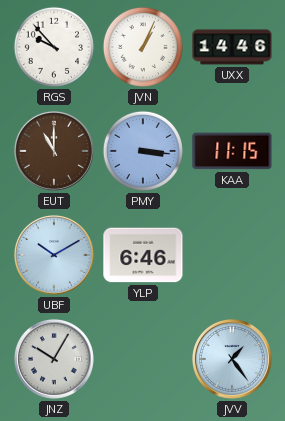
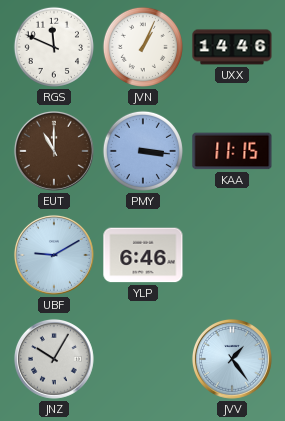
RGS: 9:53 -> 11:49 (54, 47)
UBF: 10:10 -> 9:10 (54, 255)
